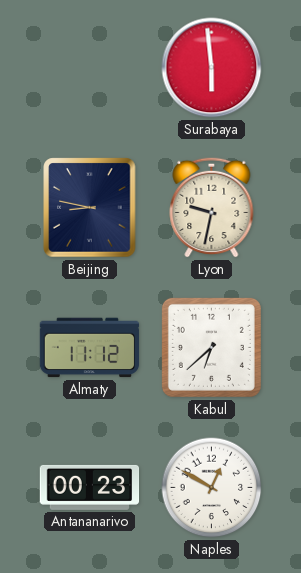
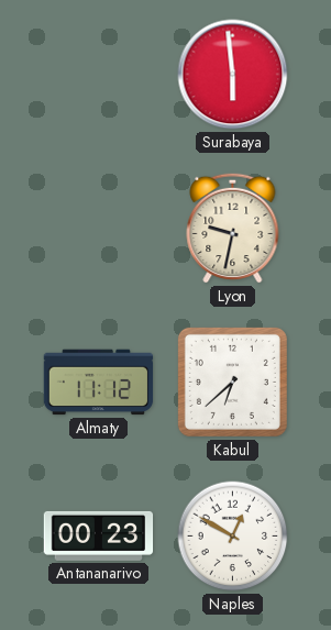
Beijing: 8:47 -> none (90, 208)
